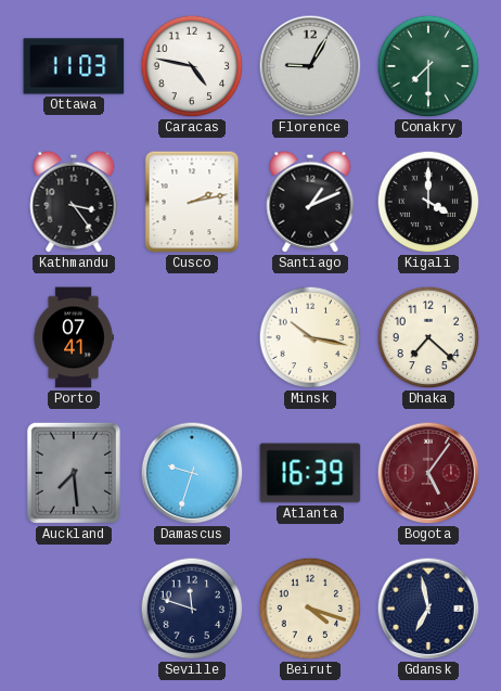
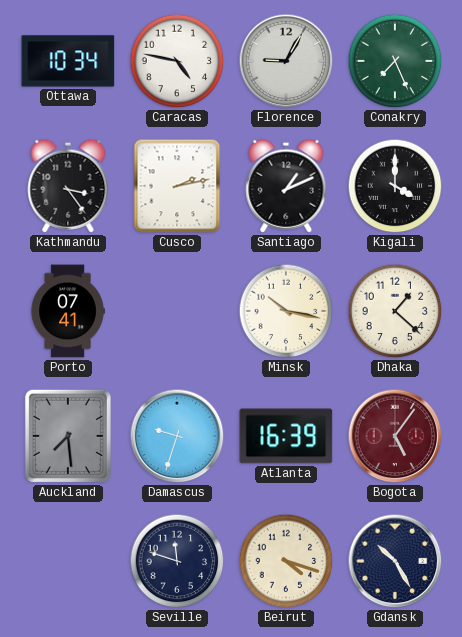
Ottawa: 11:03 -> 10:34 (68, 61)
Conakry: 7:30 -> 7:26 (395, 61)
Dhaka: 7:22 -> 1:22 (395, 311)
Gdansk: 6:58 -> 10:25 (395, 561)
